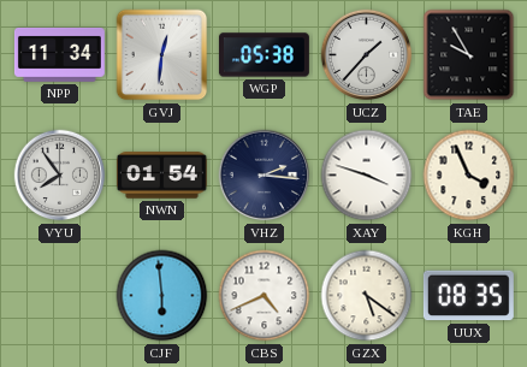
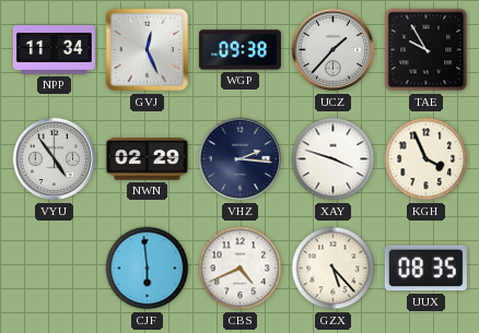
GVJ: 12:31 -> 12:26 (148, 50)
WGP: 05:38 -> 09:38 (240, 50)
VYU: 7:54 -> 4:54 (55, 159)
NWN: 01:54 -> 02:29 (147, 159)
GZX: 5:21 -> 5:23 (334, 269)
